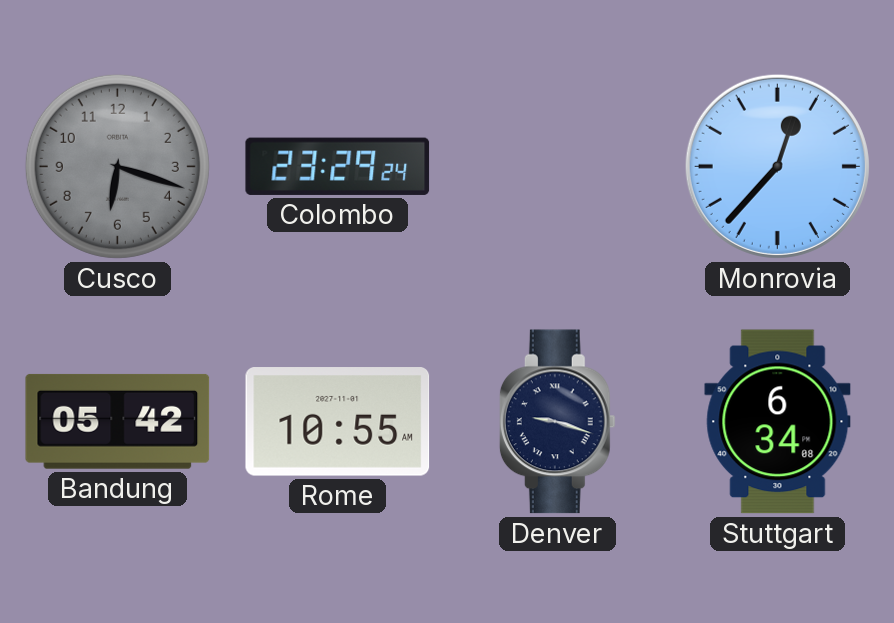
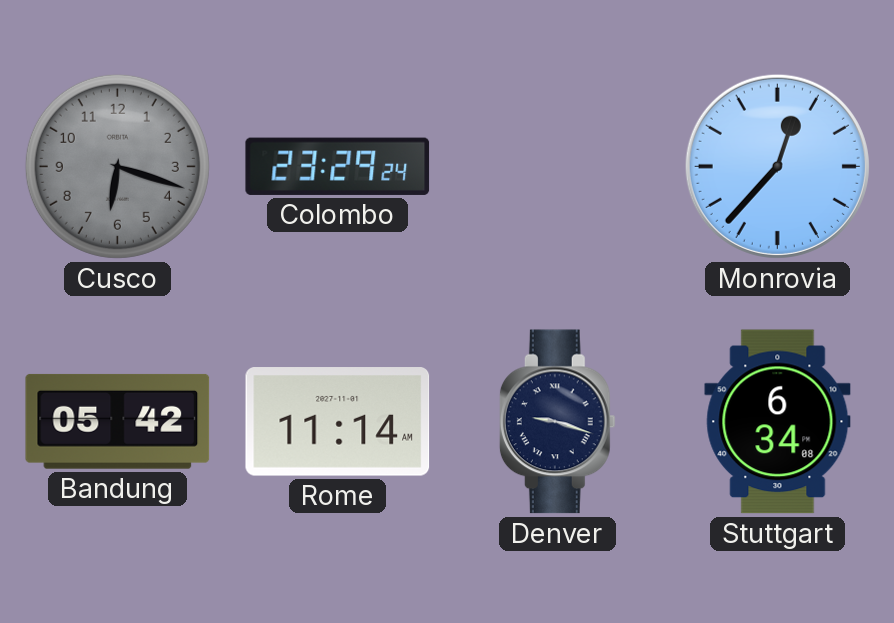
Rome: 10:55 -> 11:14 (338, 422)
